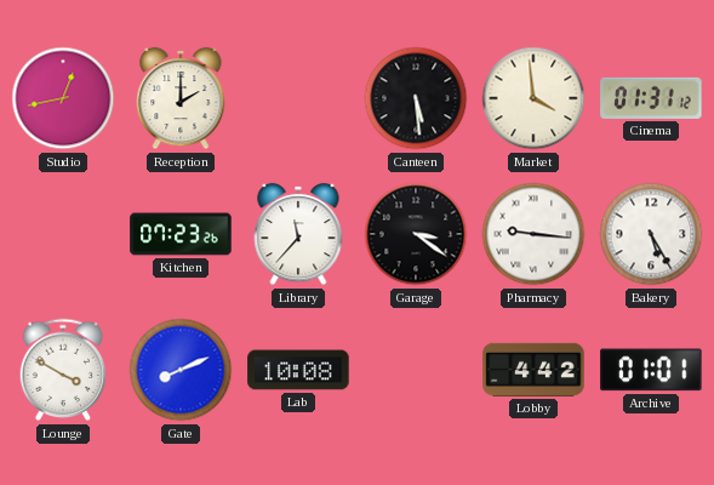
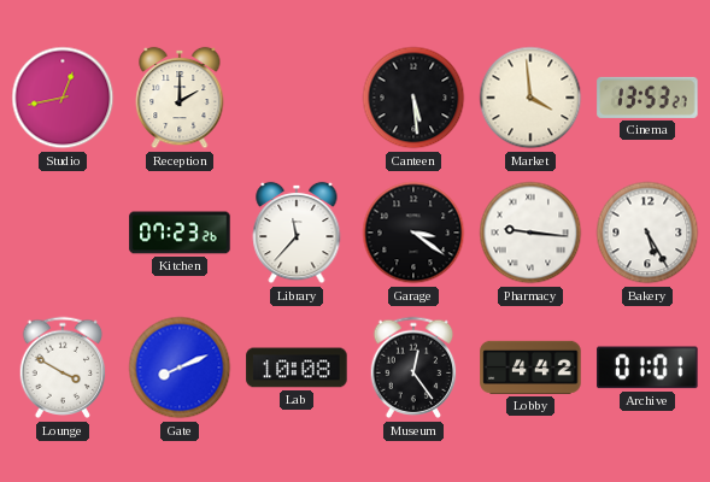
Cinema: 01:31 -> 13:53 (647, 98)
Museum: none -> 12:24 (413, 368)
